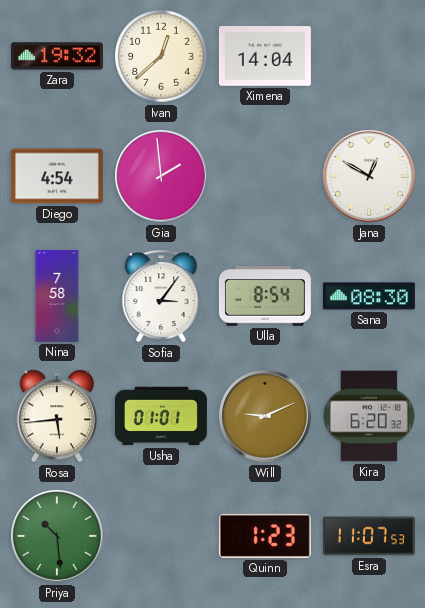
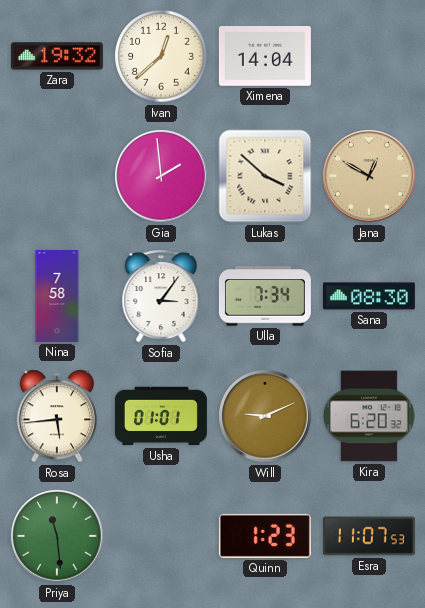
Diego: 4:54 -> none (57, 176)
Lukas: none -> 3:52 (265, 176)
Jana dial: white -> champagne (369, 176)
Ulla: 8:54 -> 7:34 (265, 296)
Priya: 10:29 -> 11:29 (57, 536)
